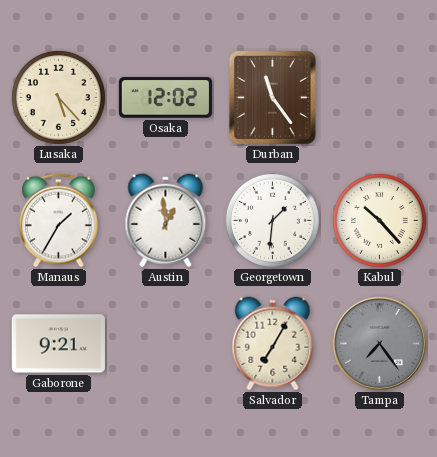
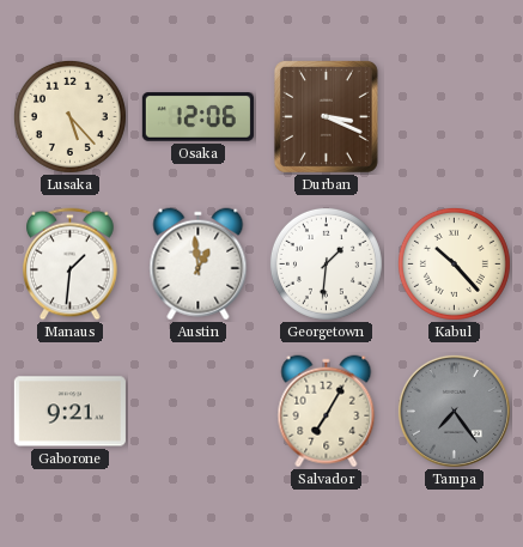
Osaka: 12:02 -> 12:06 (197, 117)
Durban: 11:24 -> 3:19 (326, 116)
Manaus: 1:35 -> 1:31 (71, 265)
